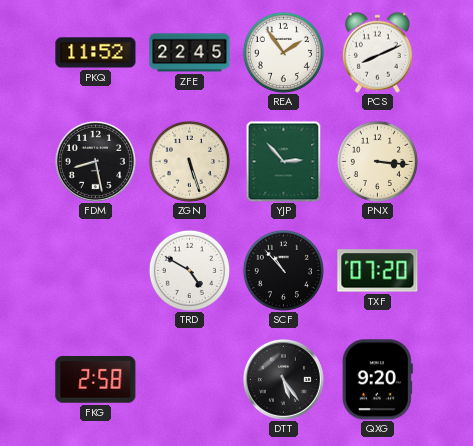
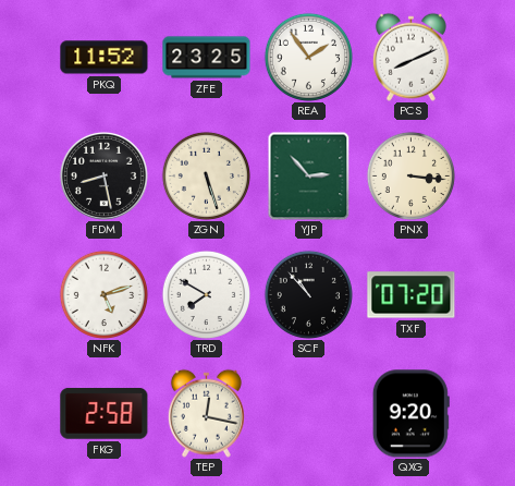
ZFE: 22:45 -> 23:25 (207, 58)
NFK: none -> 5:12 (103, 294)
TRD: 4:50 -> 7:50 (206, 294)
TEP: none -> 12:17 (206, 413)
DTT: 5:24 -> none (283, 379)
